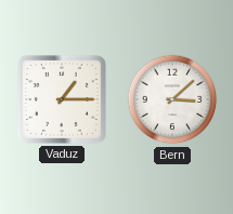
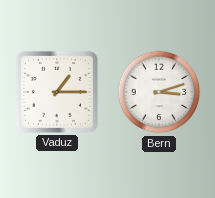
Bern: 3:08 -> 3:12 (159, 92)
